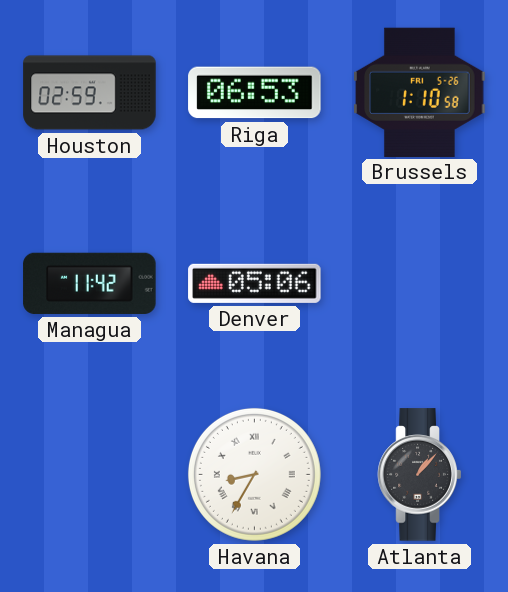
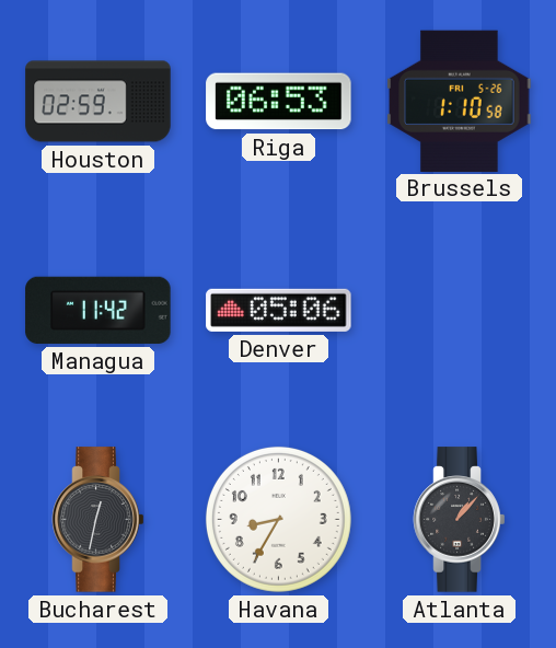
Bucharest: none -> 12:32 (99, 520)
Havana numerals: Roman -> Arabic (278, 519)
